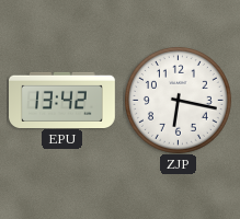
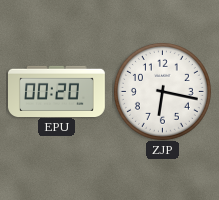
EPU: 13:42 -> 00:20 (57, 91)
